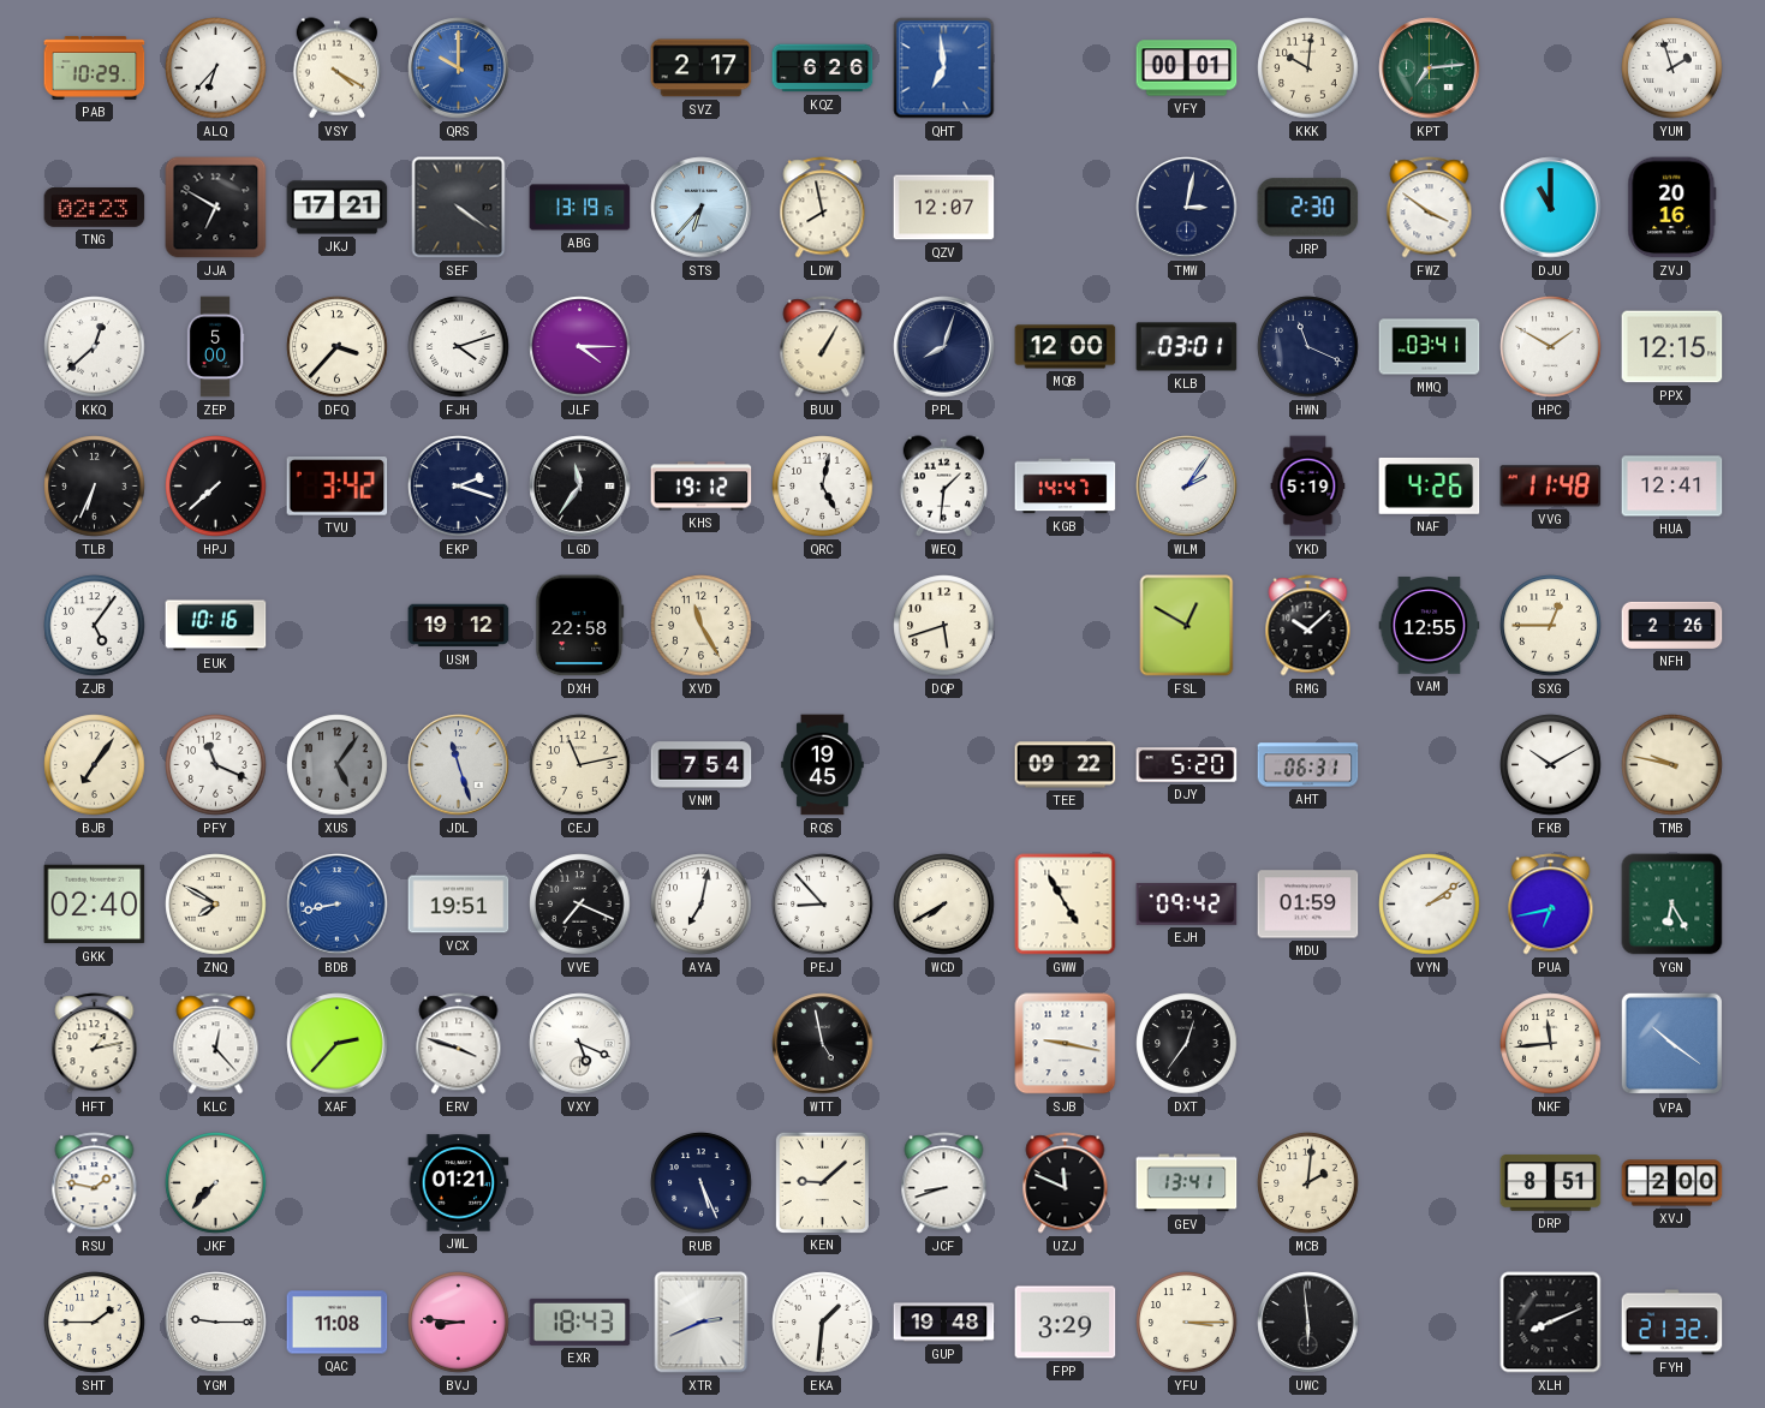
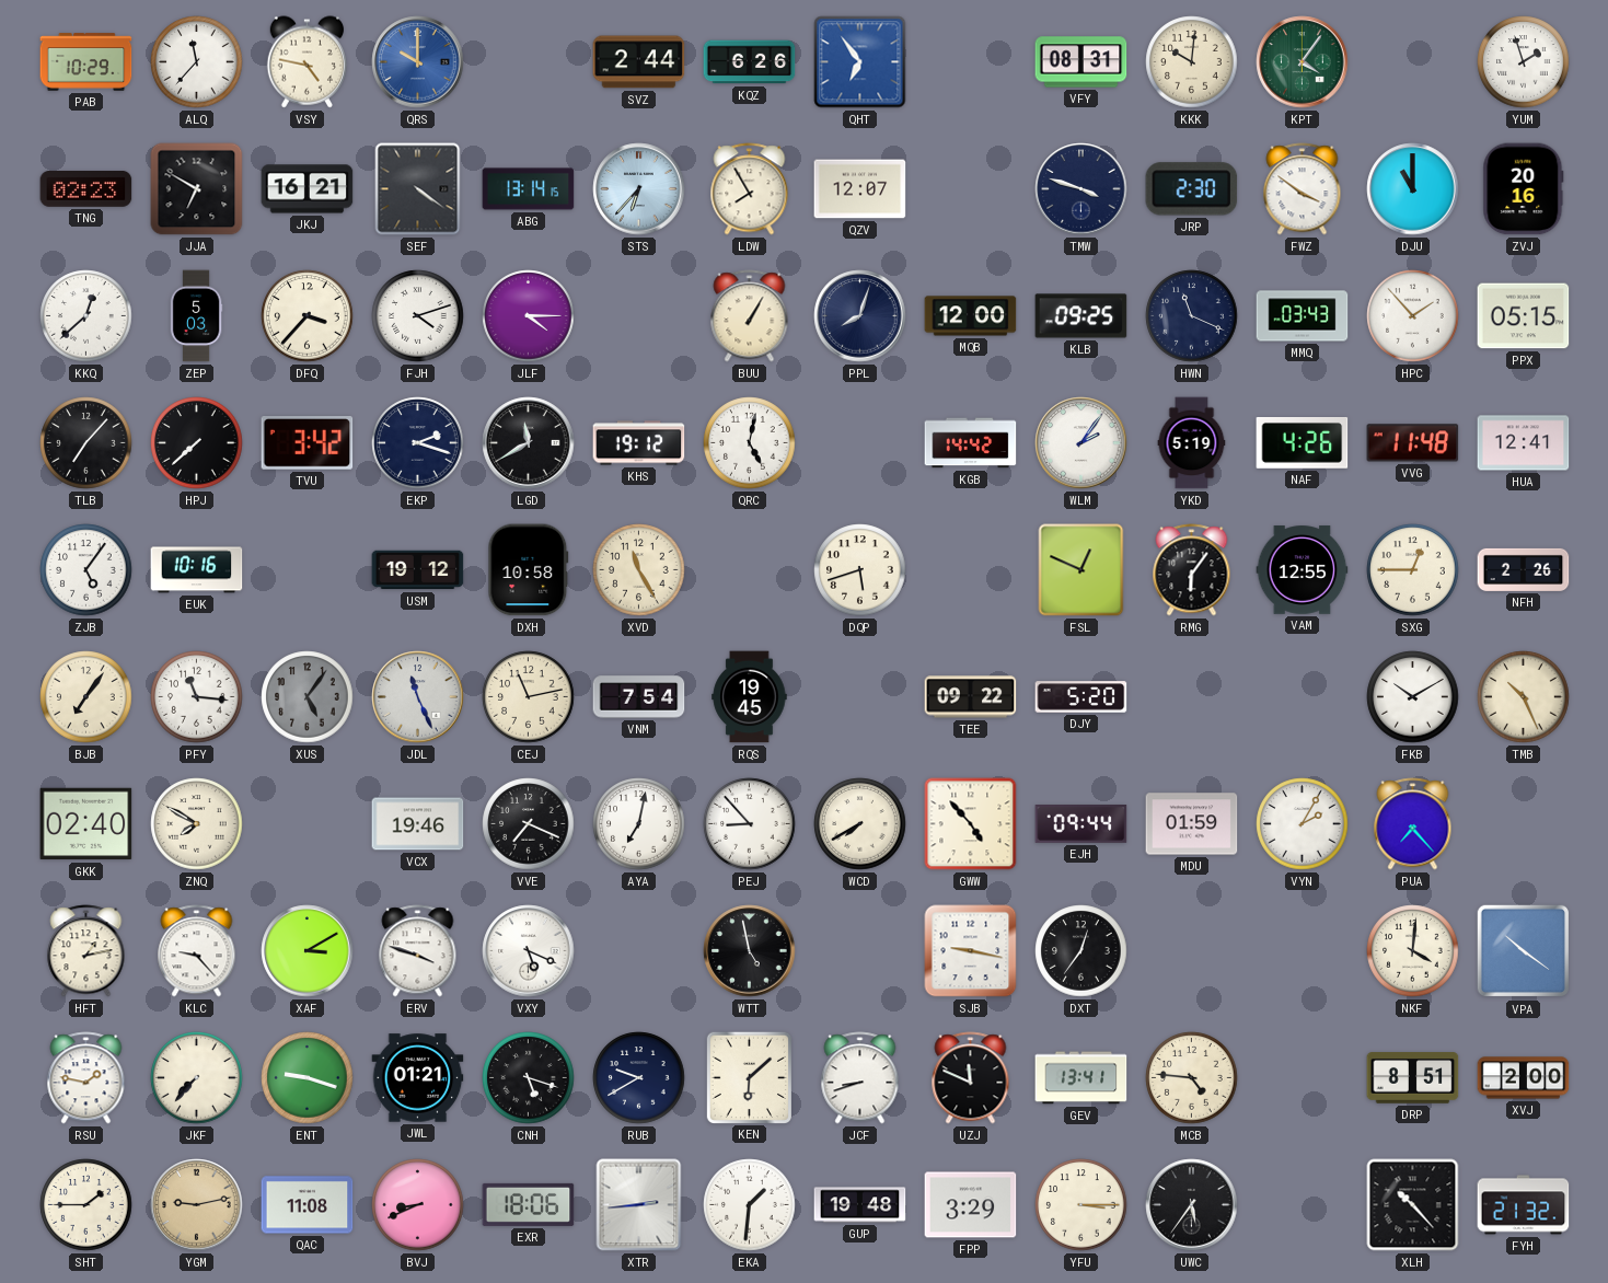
ALQ: 6:37 -> 11:37 (197, 62)
VSY: 4:20 -> 4:47 (306, 62)
SVZ: 2:17 -> 2:44 (639, 62)
QHT: 6:59 -> 6:54 (860, 62)
VFY: 00:01 -> 08:31 (1081, 62)
KPT: 7:14 -> 4:06 (1303, 62)
JKJ: 17:21 -> 16:21 (308, 189)
ABG: 13:19 -> 13:14 (529, 189)
LDW: 7:58 -> 7:55 (750, 189)
TMW: 3:02 -> 3:48 (1081, 189)
ZEP: 5:00 -> 5:03 (196, 316)
KLB: 03:01 -> 09:25 (1081, 316)
MMQ: 03:41 -> 03:43 (1303, 316)
HPC: 1:50 -> 1:53 (1413, 316)
PPX: 12:15 -> 05:15 (1524, 316)
TLB: 6:34 -> 7:07 (86, 443)
LGD: 11:36 -> 11:40 (529, 443)
WEQ: 1:31 -> none (943, 487)
KGB: 14:47 -> 14:42 (971, 443)
DXH: 22:58 -> 10:58 (529, 570)
FSL: 12:50 -> 12:49 (1081, 570)
RMG: 10:08 -> 6:06 (1192, 570)
PFY: 11:19 -> 11:16 (197, 697)
JDL: 11:27 -> 11:26 (418, 697)
AHT: 06:31 -> none (1308, 765)
TMB: 9:47 -> 10:26 (1524, 697)
BDB: 8:43 -> none (338, 905)
VCX: 19:51 -> 19:46 (418, 824)
GWW: 4:55 -> 4:53 (971, 824)
EJH: 09:42 -> 09:44 (1081, 824)
VYN: 2:09 -> 2:05 (1303, 824)
PUA: 6:43 -> 7:23 (1413, 824)
YGN: 6:25 -> none (1672, 905)
KLC: 12:23 -> 9:23 (197, 951)
XAF: 2:37 -> 3:10 (308, 951)
NKF: 11:44 -> 4:01 (1413, 951)
ENT: none -> 9:18 (308, 1078)
CNH: none -> 5:18 (529, 1078)
RUB: 5:26 -> 9:40 (639, 1078)
KEN: 9:08 -> 6:08 (749, 1077)
MCB: 2:01 -> 4:46 (1192, 1078)
YGM: 9:15 -> 9:13 (197, 1205)
YGM dial: white -> champagne (197, 1205)
BVJ: 8:46 -> 8:41 (418, 1205)
EXR: 18:43 -> 18:06 (529, 1204)
XTR: 2:41 -> 2:44 (639, 1205)
UWC: 5:59 -> 5:36 (1192, 1205)
XLH: 8:11 -> 10:23 (1413, 1205)
